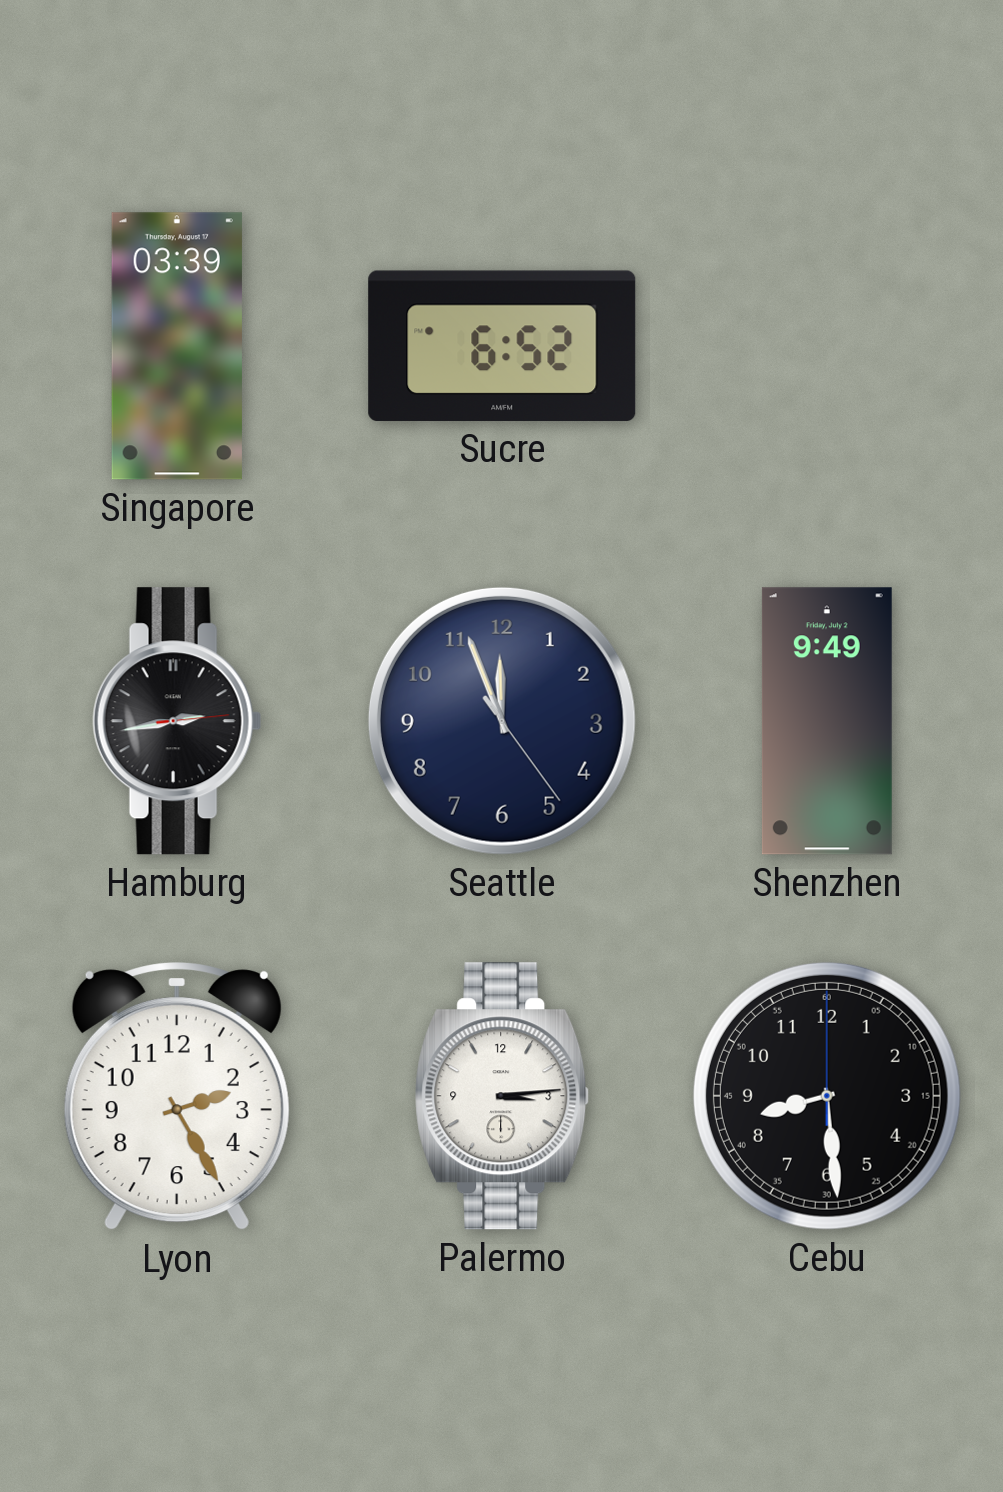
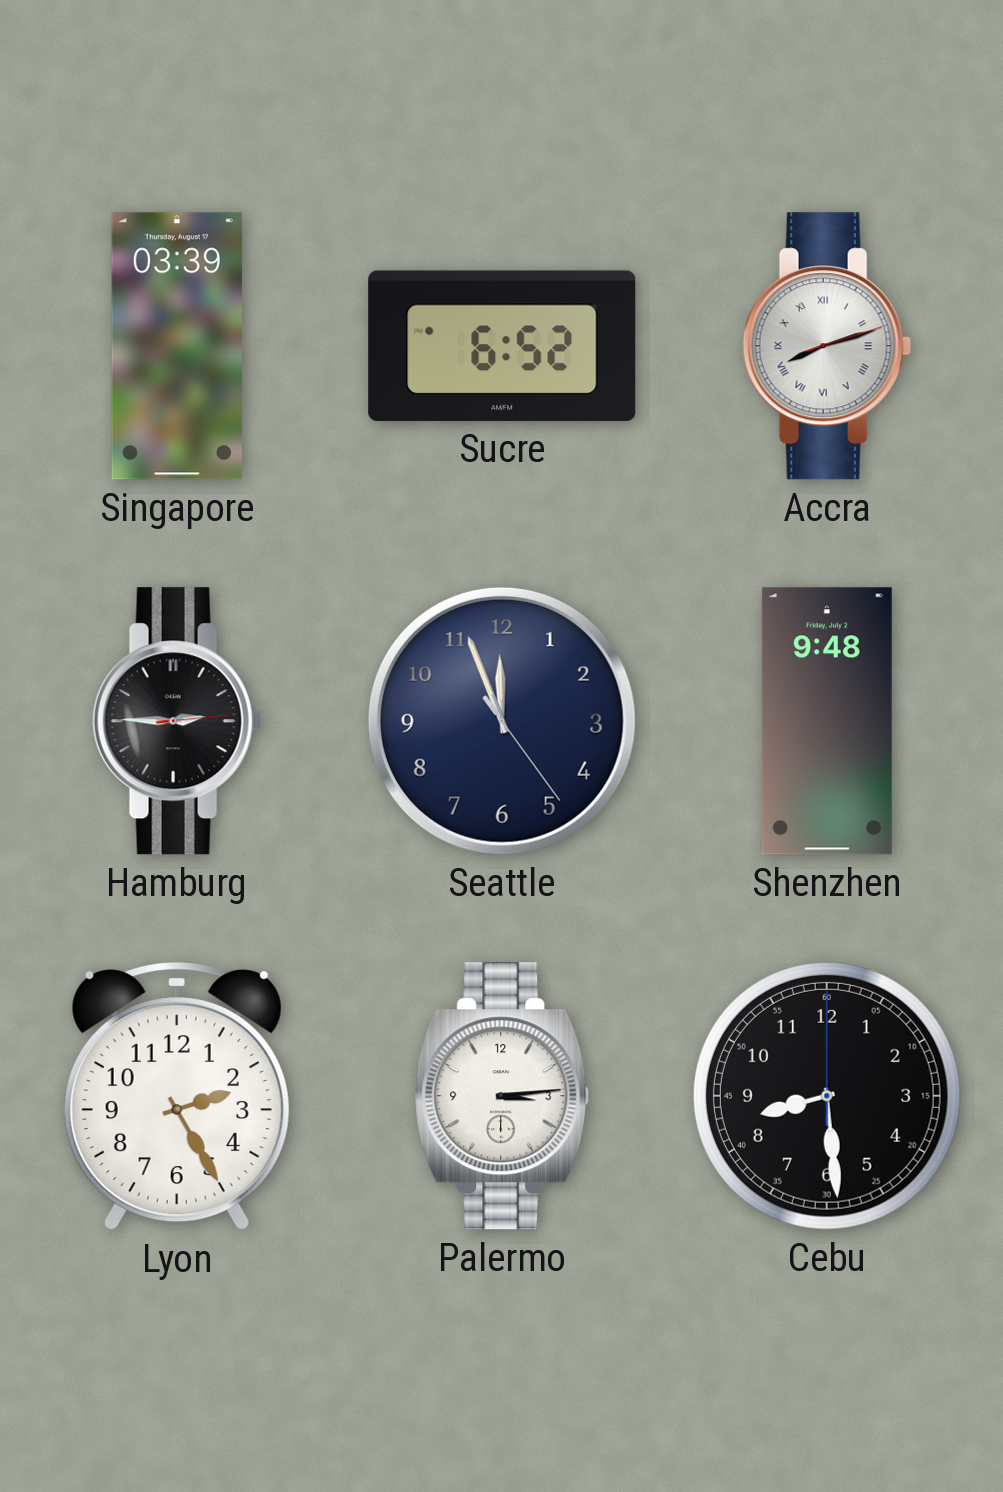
Accra: none -> 8:12 (827, 346)
Hamburg: 2:43 -> 2:45 (177, 721)
Shenzhen: 9:49 -> 9:48 (827, 721)
